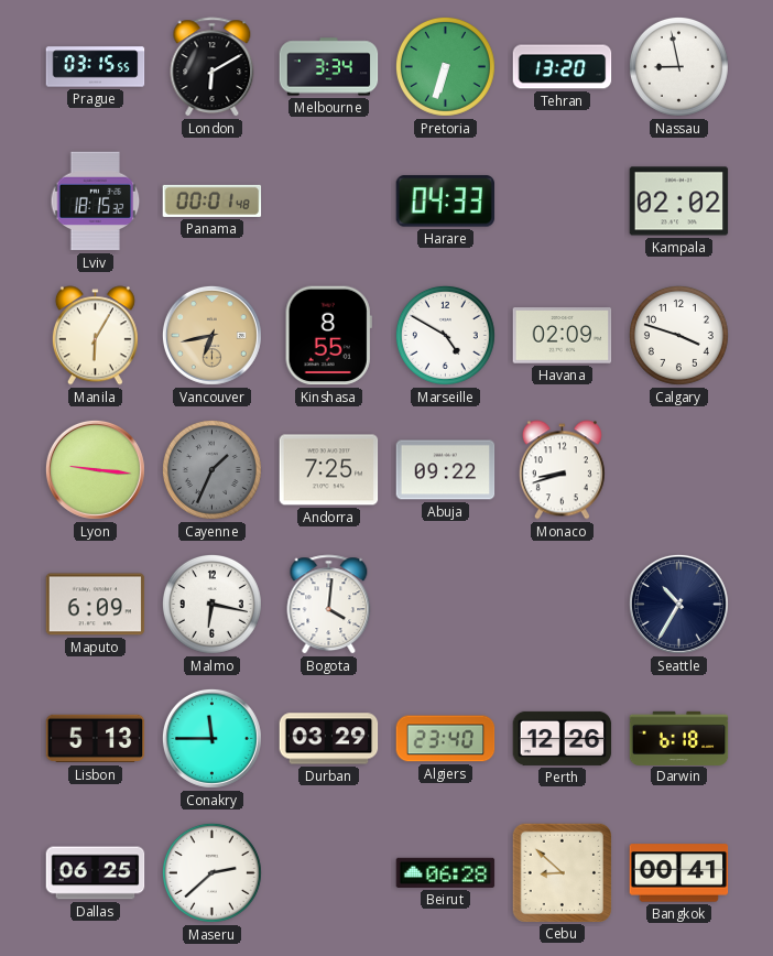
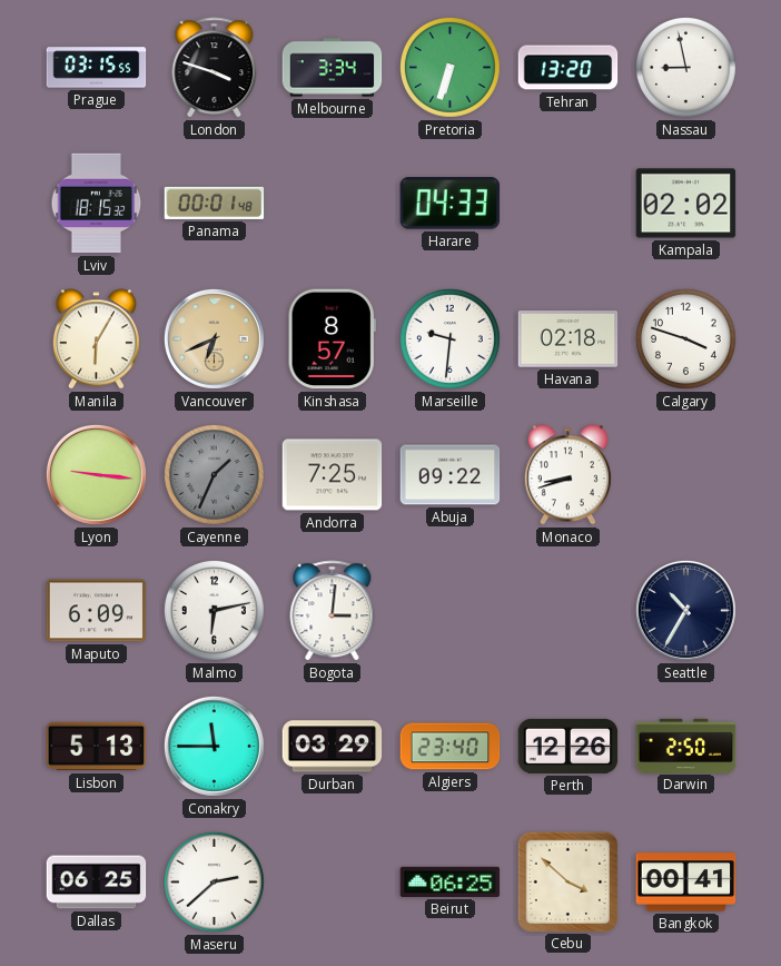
London: 6:10 -> 3:48 (215, 68)
Vancouver: 6:43 -> 6:41 (214, 338)
Kinshasa: 8:55 -> 8:57 (332, 339)
Marseille: 4:50 -> 9:31 (449, 338)
Havana: 02:09 -> 02:18 (569, 339)
Malmo: 6:17 -> 6:13 (214, 610)
Bogota: 4:01 -> 3:01 (333, 611)
Darwin: 6:18 -> 2:50 (686, 746)
Beirut: 06:28 -> 06:25 (451, 881)
Cebu: 8:52 -> 3:52 (567, 881)
